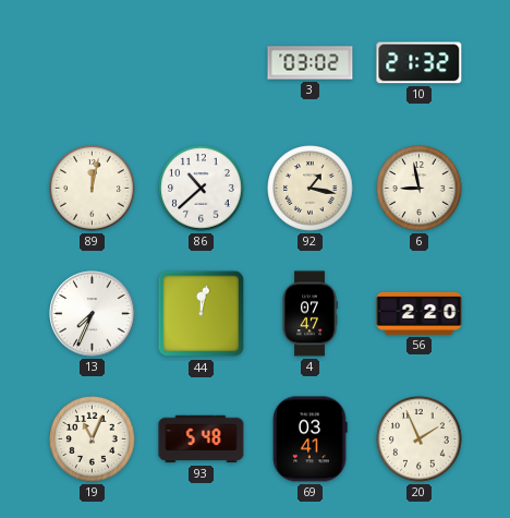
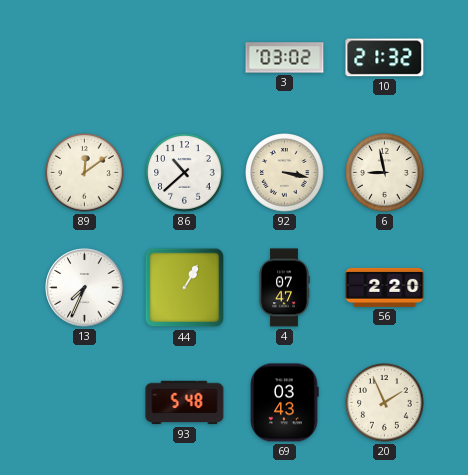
89: 12:02 -> 12:09 (85, 173)
92: 1:17 -> 3:17 (285, 173)
44: 12:02 -> 1:05 (185, 288)
19: 11:04 -> none (93, 439)
69: 03:41 -> 03:43 (284, 403)
